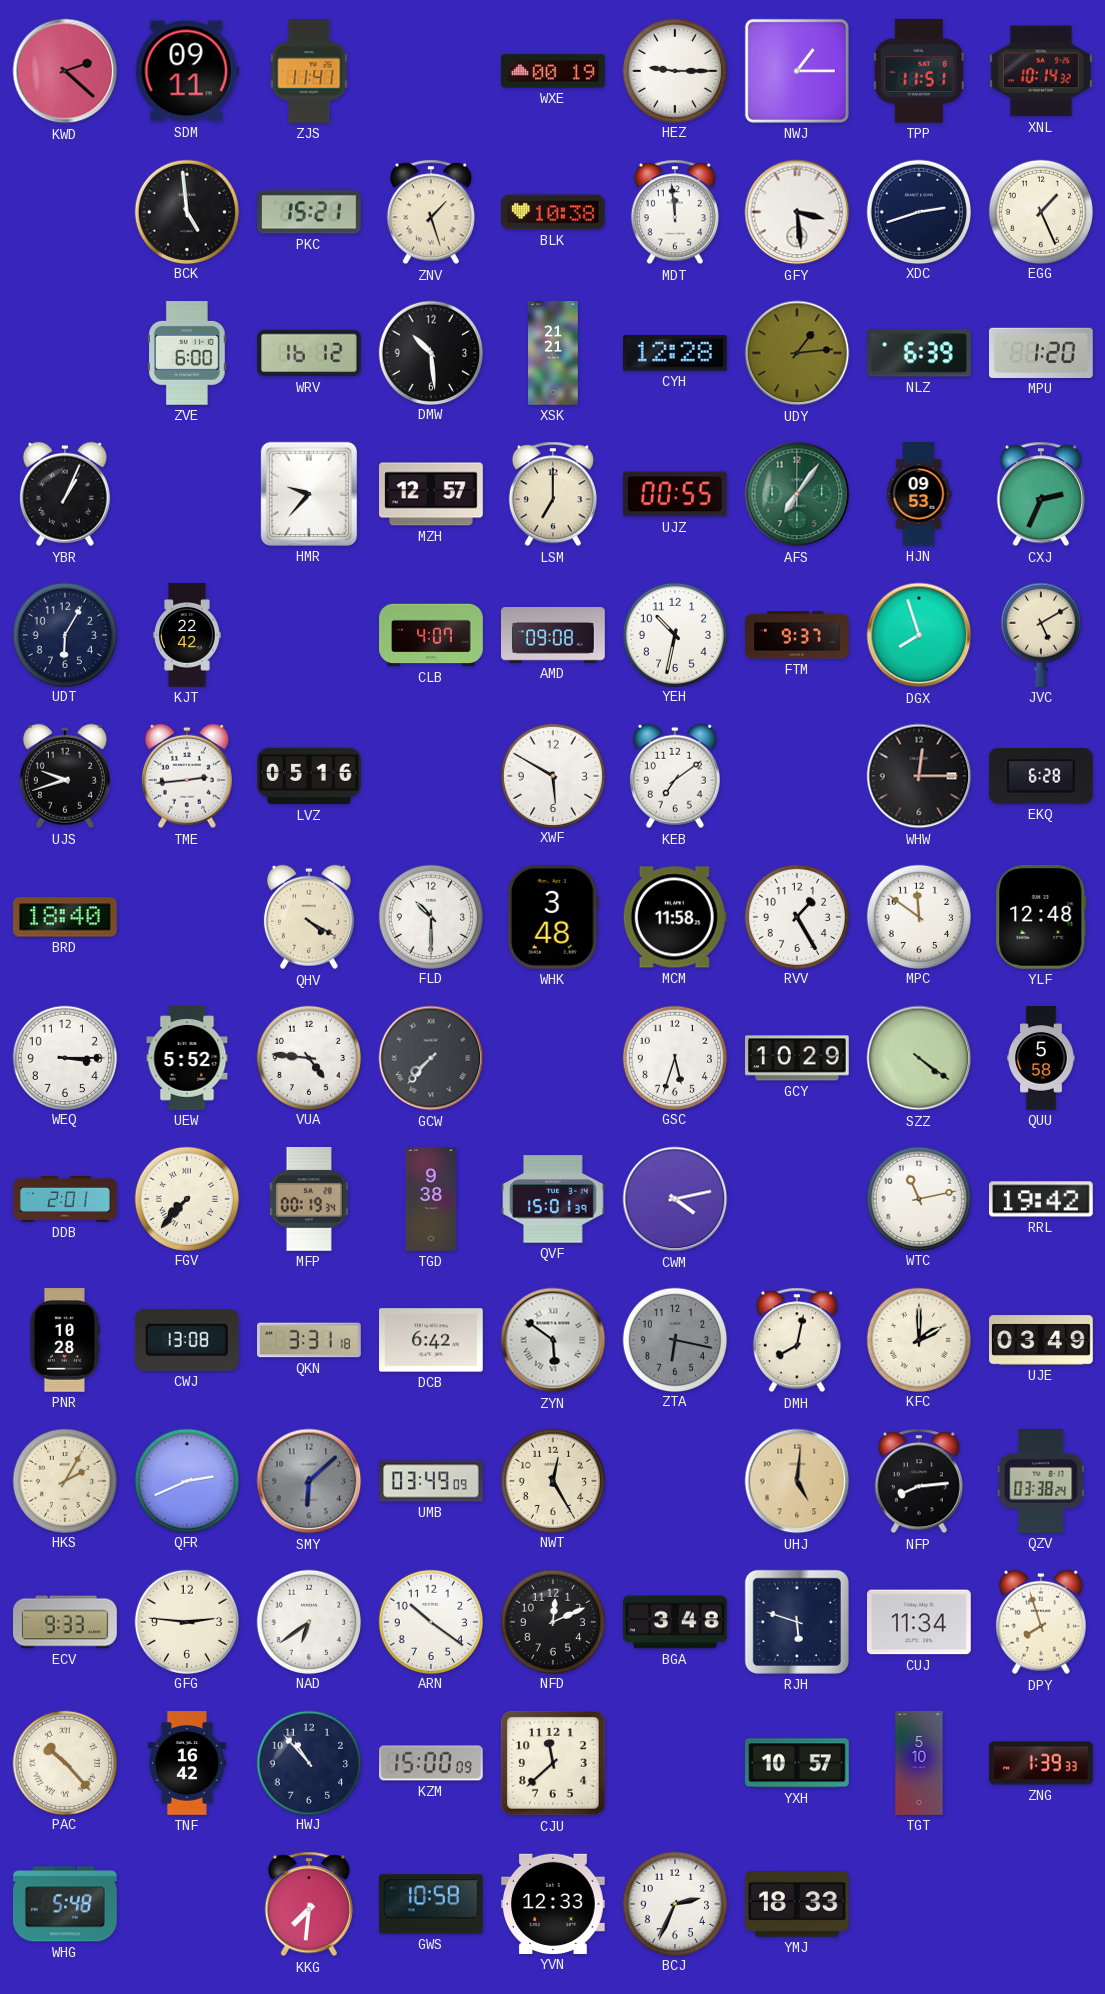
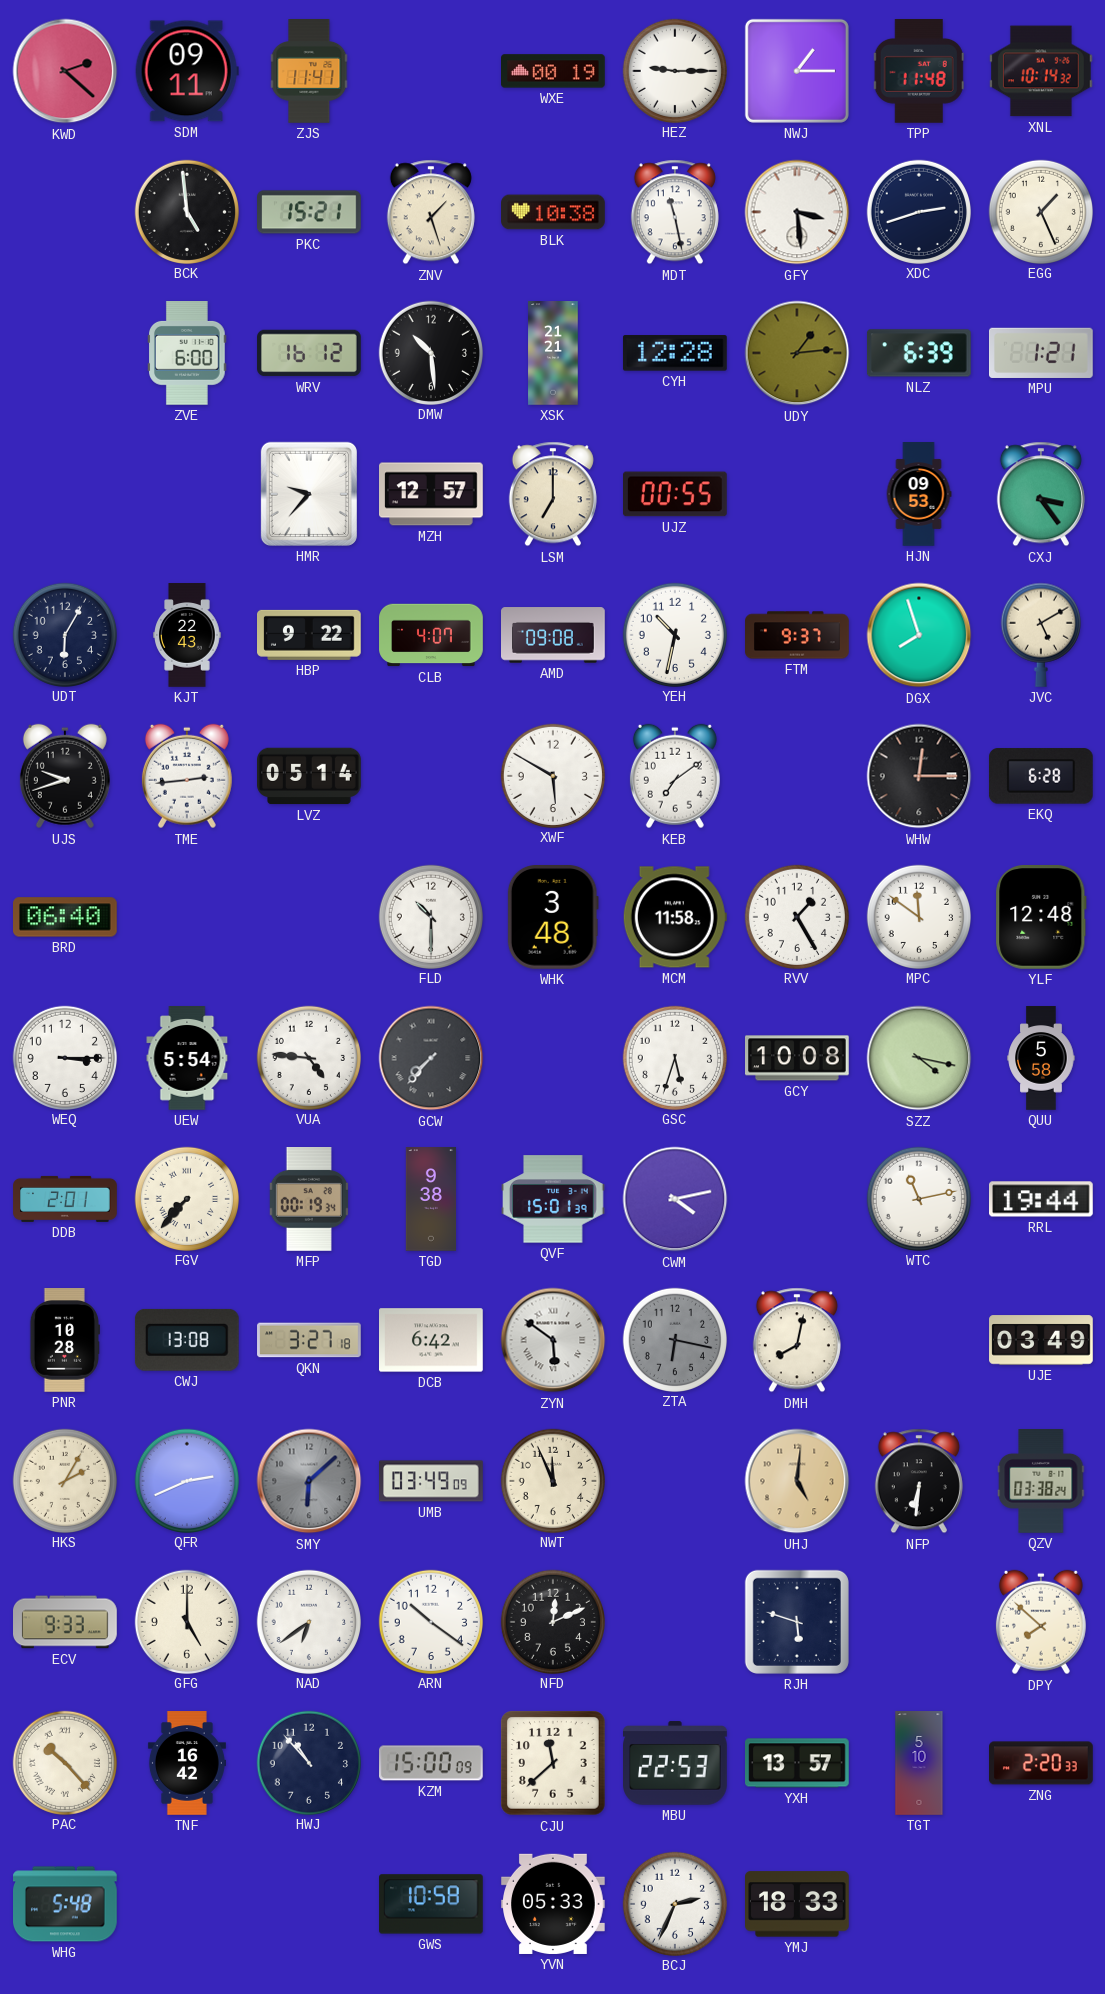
TPP: 11:51 -> 11:48 (919, 72)
MDT: 11:59 -> 11:28 (675, 212)
MPU: 1:20 -> 1:21 (1042, 353)
YBR: 1:04 -> none (65, 494)
AFS: 7:06 -> none (797, 494)
CXJ: 2:34 -> 3:24 (1041, 494)
KJT: 22:42 -> 22:43 (187, 635)
HBP: none -> 9:22 (310, 635)
LVZ: 05:16 -> 05:14 (309, 776)
BRD: 18:40 -> 06:40 (66, 917)
QHV: 4:20 -> none (309, 917)
UEW: 5:52 -> 5:54 (187, 1058)
GCY: 10:29 -> 10:08 (798, 1058)
SZZ: 4:21 -> 4:17 (919, 1058)
RRL: 19:42 -> 19:44 (1042, 1199)
QKN: 3:31 -> 3:27 (309, 1340)
KFC: 2:00 -> none (918, 1339)
NWT: 12:25 -> 11:56 (552, 1480)
NFP: 8:14 -> 6:31 (919, 1481)
GFG: 2:46 -> 5:00 (186, 1621)
BGA: 3:48 -> none (676, 1622)
CUJ: 11:34 -> none (920, 1622)
DPY: 7:57 -> 7:52 (1041, 1622)
MBU: none -> 22:53 (676, 1763)
YXH: 10:57 -> 13:57 (798, 1763)
ZNG: 1:39 -> 2:20 (1042, 1763)
KKG: 7:31 -> none (309, 1904)
YVN: 12:33 -> 05:33 (554, 1904)
